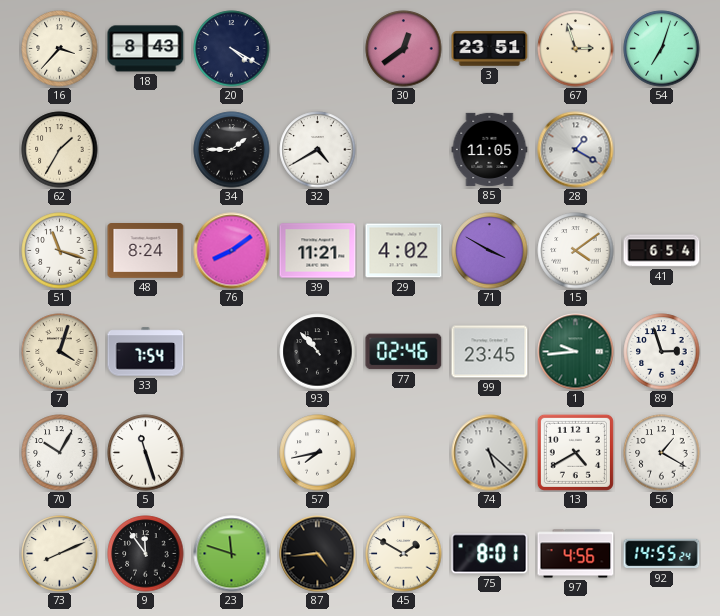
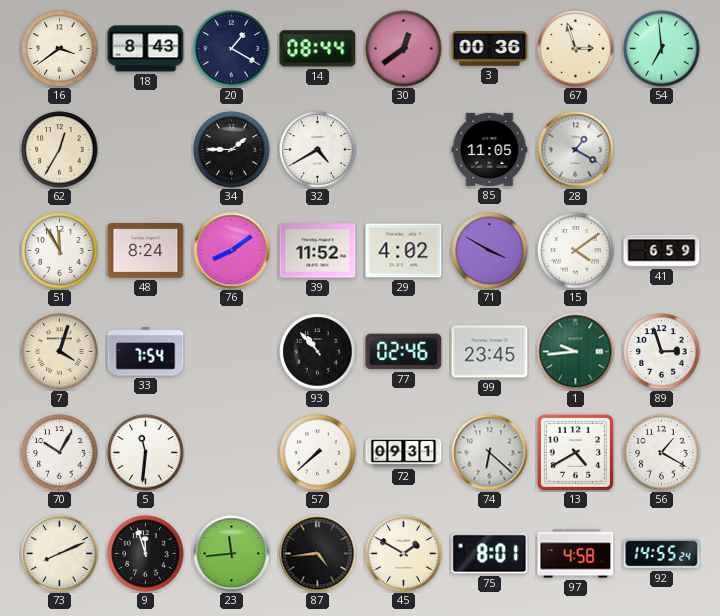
16: 3:37 -> 3:39 (60, 49)
20: 4:20 -> 1:20 (232, 49)
14: none -> 08:44 (318, 49)
3: 23:51 -> 00:36 (490, 49)
54: 7:03 -> 6:59 (662, 49)
62: 1:35 -> 12:35 (60, 150)
51: 11:18 -> 11:55 (60, 251)
39: 11:21 -> 11:52 (318, 251)
41: 6:54 -> 6:59 (662, 251)
5: 11:27 -> 11:31 (146, 453)
57: 7:43 -> 7:38 (318, 453)
72: none -> 09:31 (404, 453)
74: 5:22 -> 6:22 (490, 453)
9: 11:54 -> 11:57 (146, 554)
23: 11:48 -> 11:44 (232, 554)
97: 4:56 -> 4:58 (576, 554)
